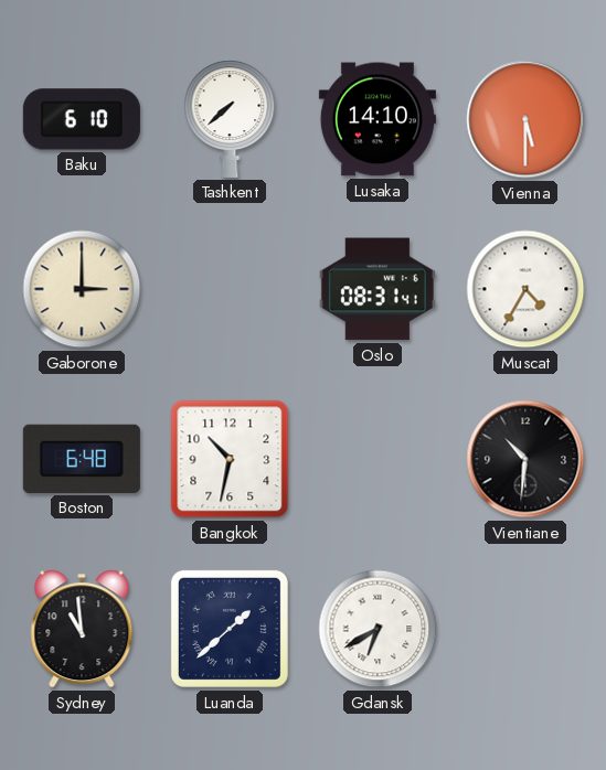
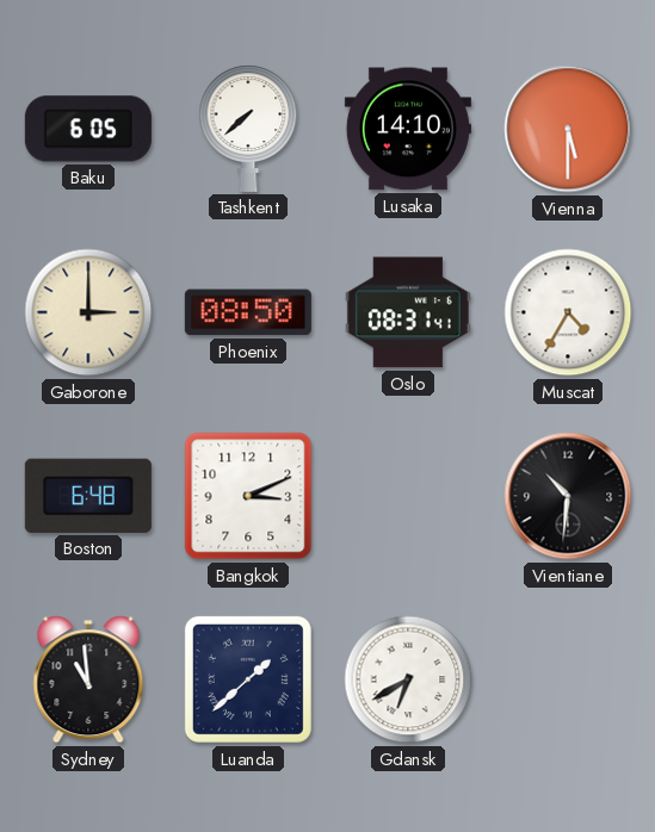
Baku: 6:10 -> 6:05 (88, 129)
Phoenix: none -> 08:50 (248, 312)
Bangkok: 10:32 -> 3:11 (248, 496)
